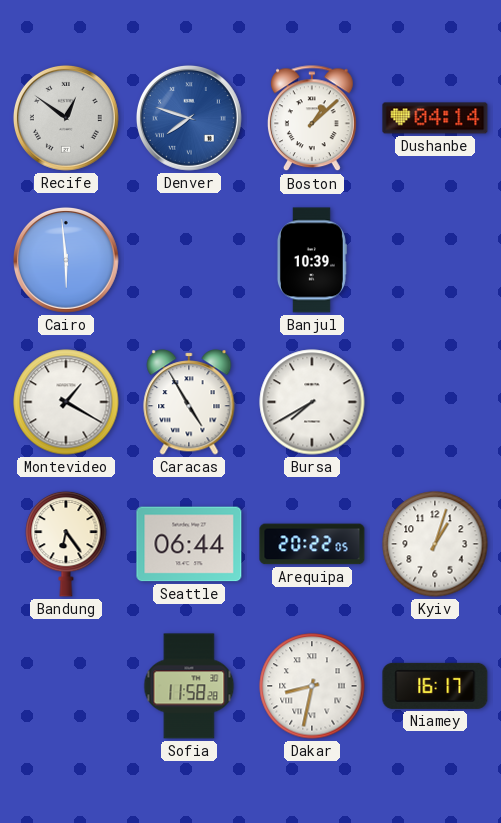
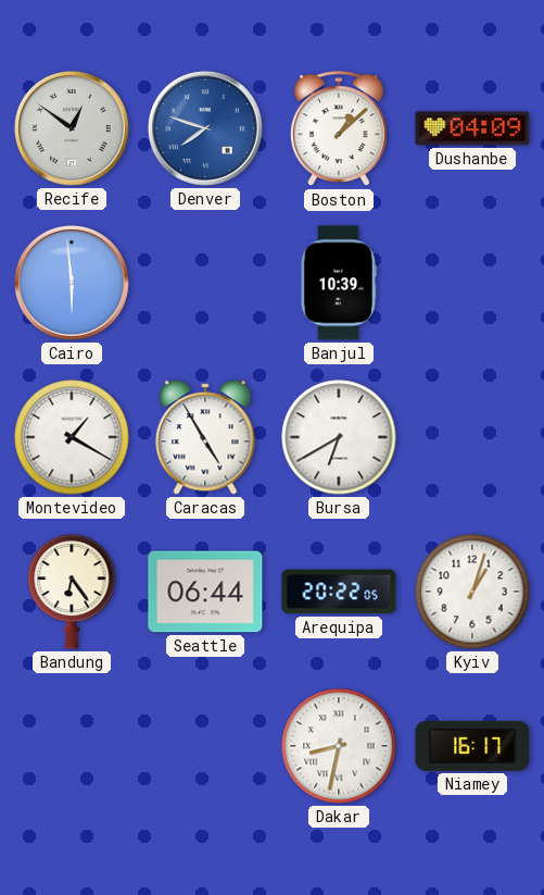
Dushanbe: 04:14 -> 04:09 (472, 128)
Bursa: 7:40 -> 6:40 (339, 437)
Sofia: 11:58 -> none (189, 686)
